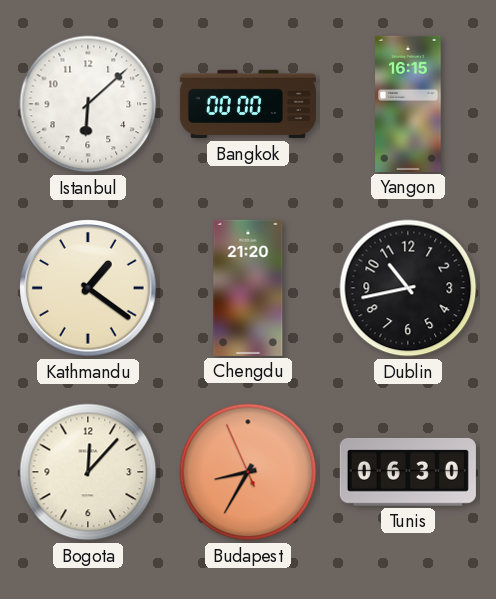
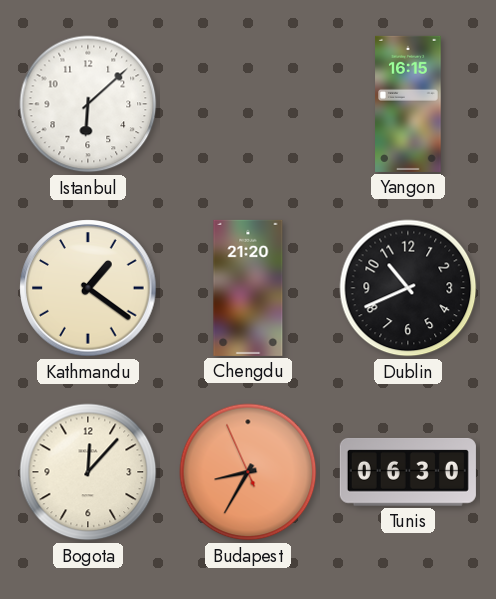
Bangkok: 00:00 -> none (248, 104)
Dublin: 10:43 -> 10:41 (408, 288)
